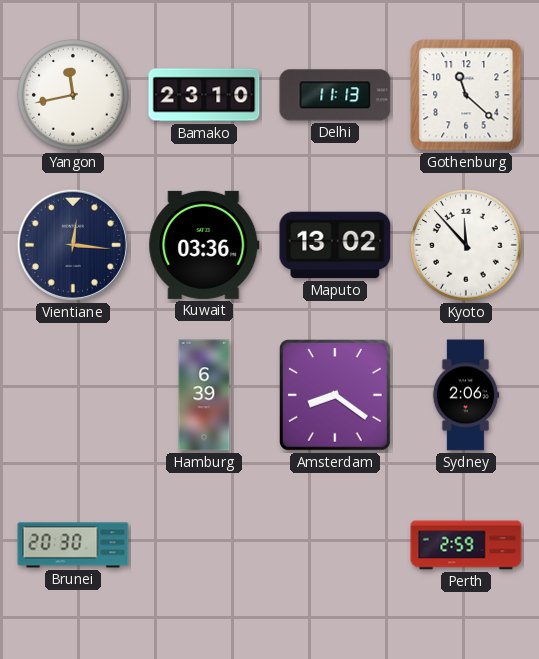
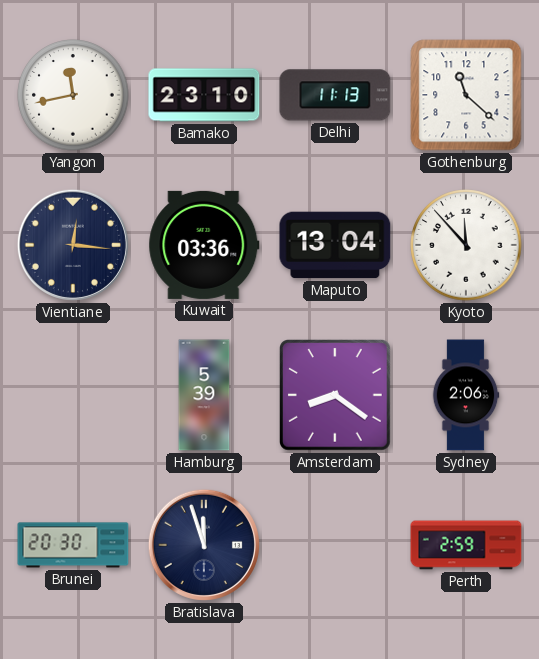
Maputo: 13:02 -> 13:04 (335, 245)
Hamburg: 6:39 -> 5:39 (204, 395)
Bratislava: none -> 11:57 (204, 545)
